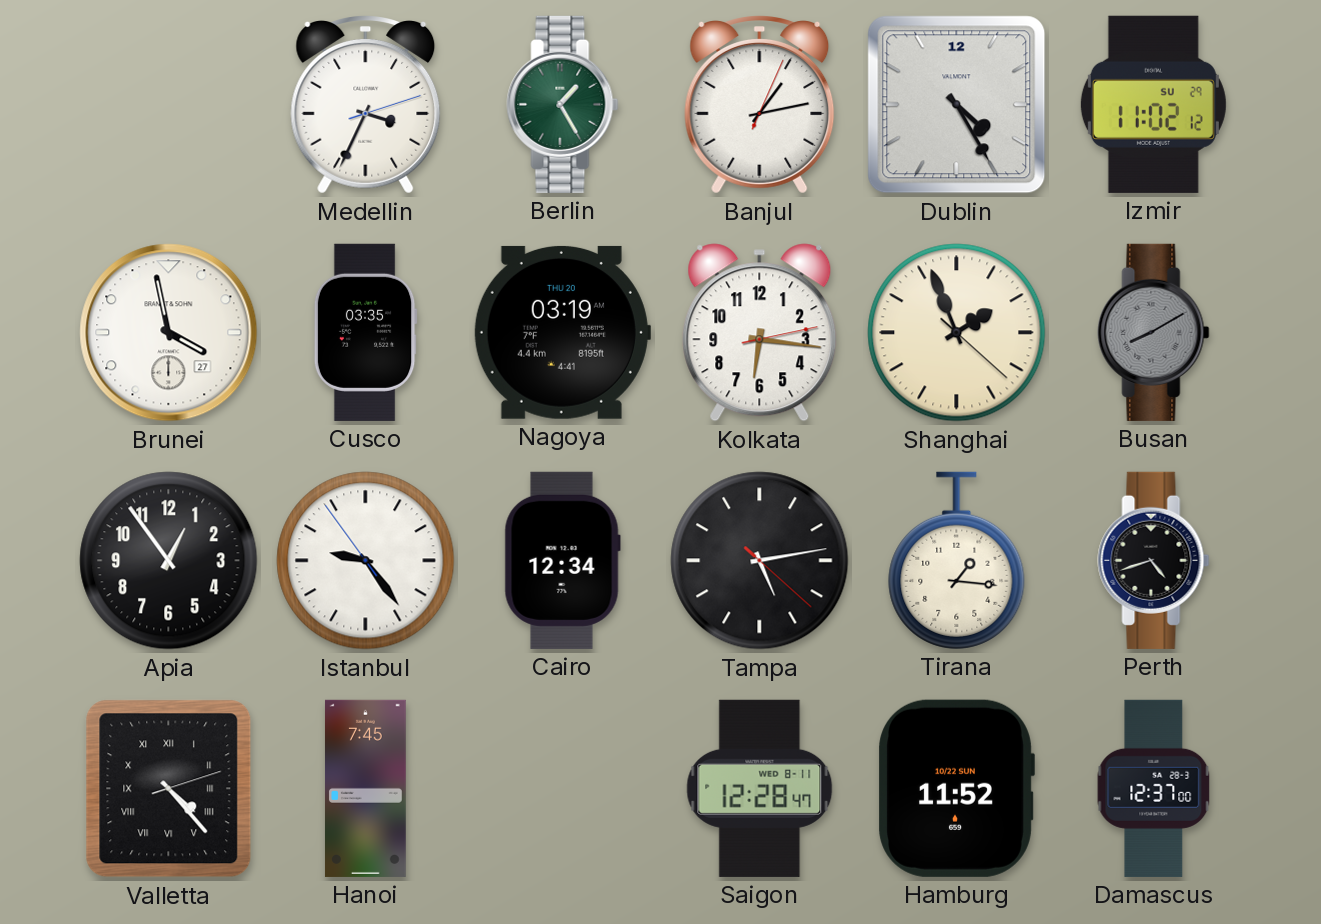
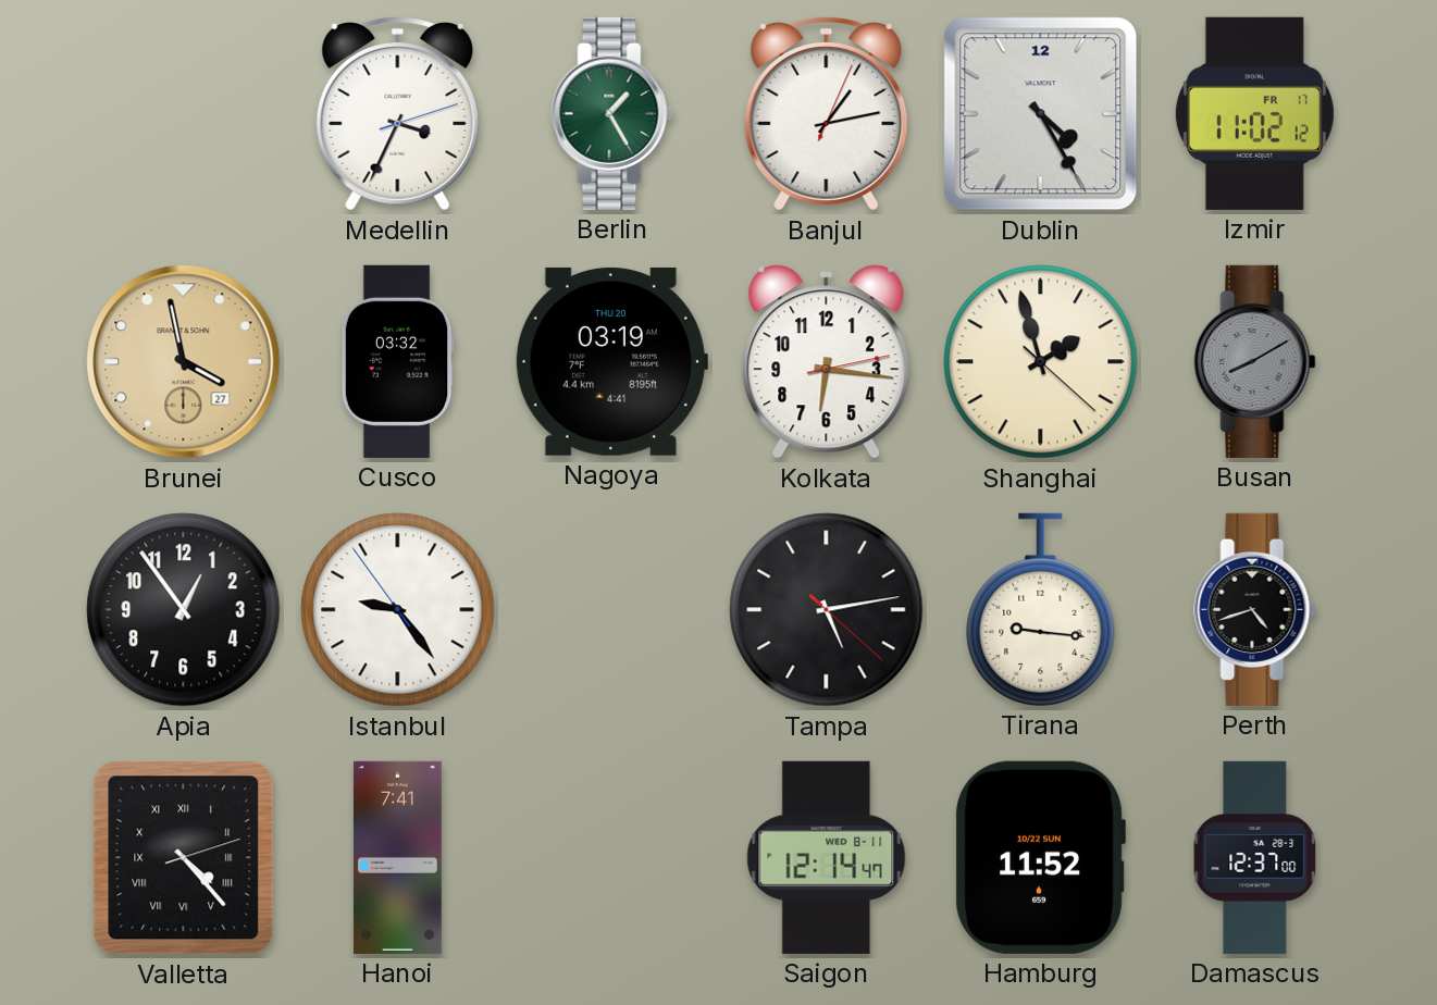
Izmir date: SU 29 -> FR 17 (1254, 113)
Brunei dial: white -> champagne (184, 362)
Cusco: 03:35 -> 03:32 (397, 361)
Shanghai: 1:56 -> 1:57 (1041, 362)
Cairo: 12:34 -> none (562, 560)
Tirana: 1:16 -> 9:16 (1041, 609)
Hanoi: 7:45 -> 7:41 (398, 857)
Saigon: 12:28 -> 12:14 (827, 857)
